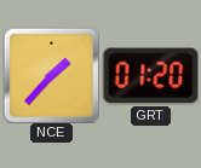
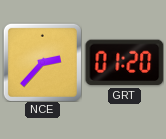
NCE: 1:37 -> 2:37 (42, 62)
